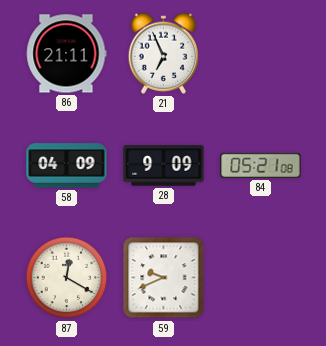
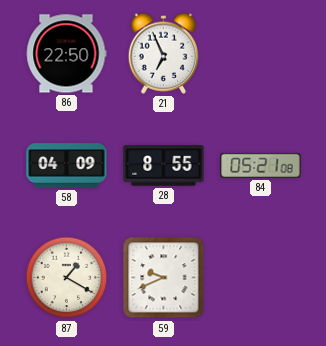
86: 21:11 -> 22:50 (66, 54)
28: 9:09 -> 8:55 (164, 166)
87: 12:20 -> 1:20 (67, 278)
